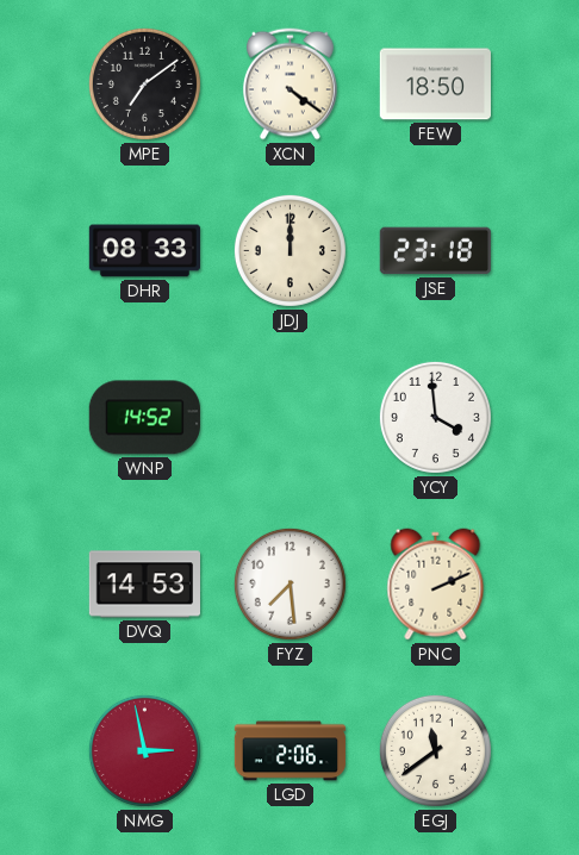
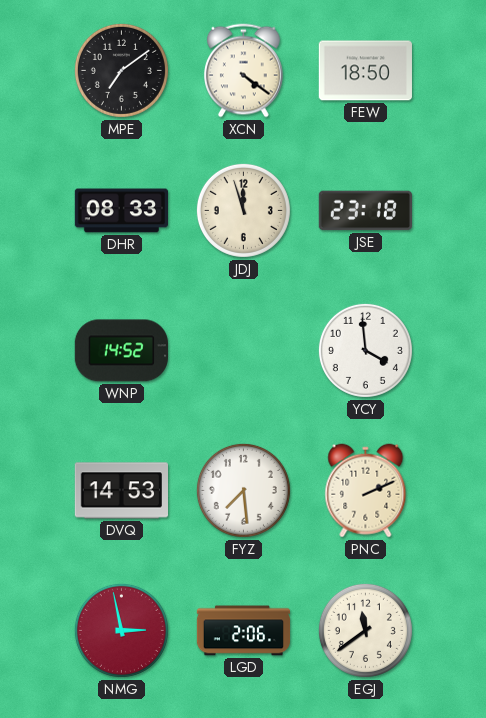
JDJ: 12:00 -> 11:57 (243, 210)
